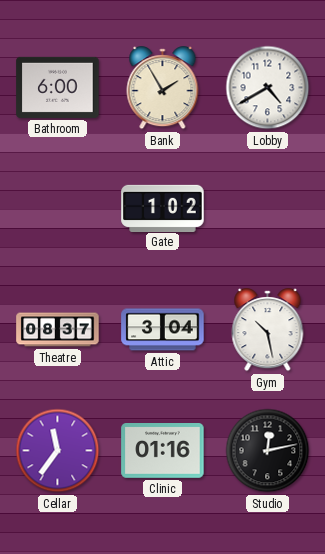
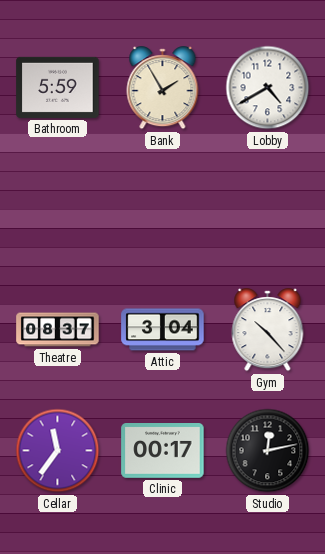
Bathroom: 6:00 -> 5:59 (58, 87)
Gate: 1:02 -> none (163, 208)
Gym: 10:28 -> 10:23 (268, 330)
Clinic: 01:16 -> 00:17 (163, 451)
